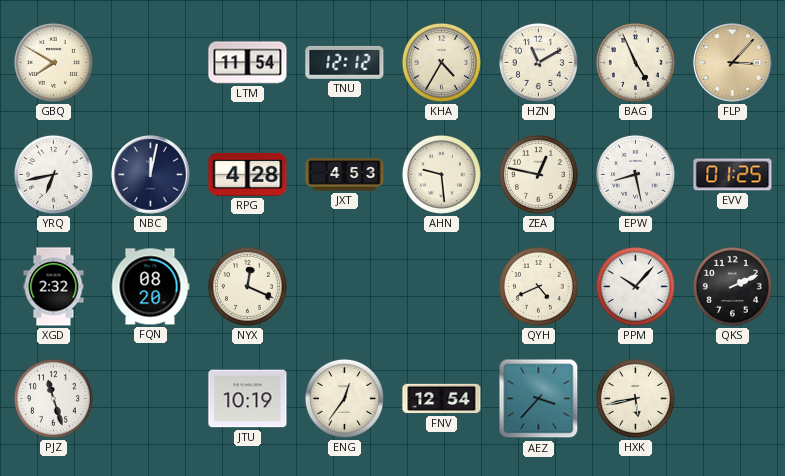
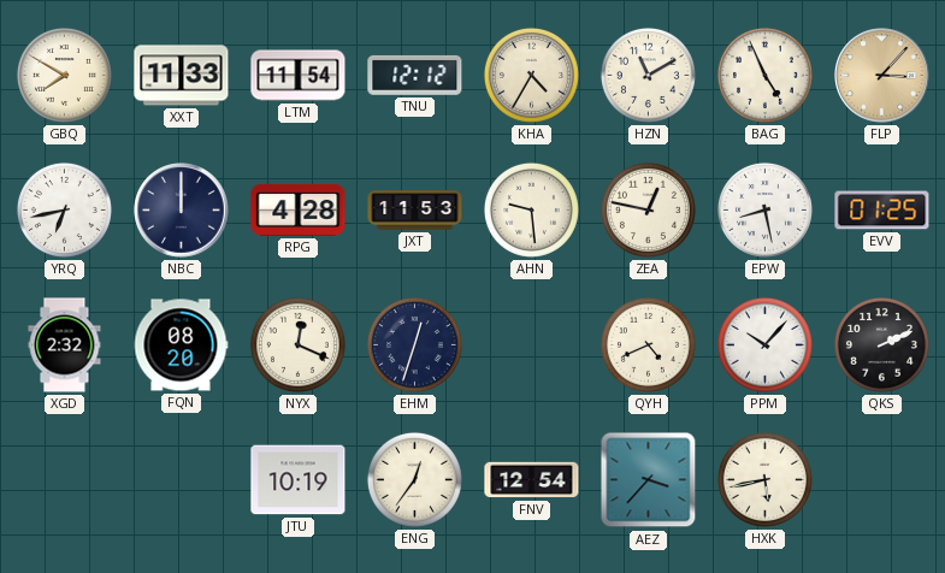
XXT: none -> 11:33 (182, 76)
NBC: 12:02 -> 12:00 (182, 211)
JXT: 4:53 -> 11:53 (415, 211)
EHM: none -> 12:33 (414, 344)
PJZ: 11:27 -> none (53, 398)
